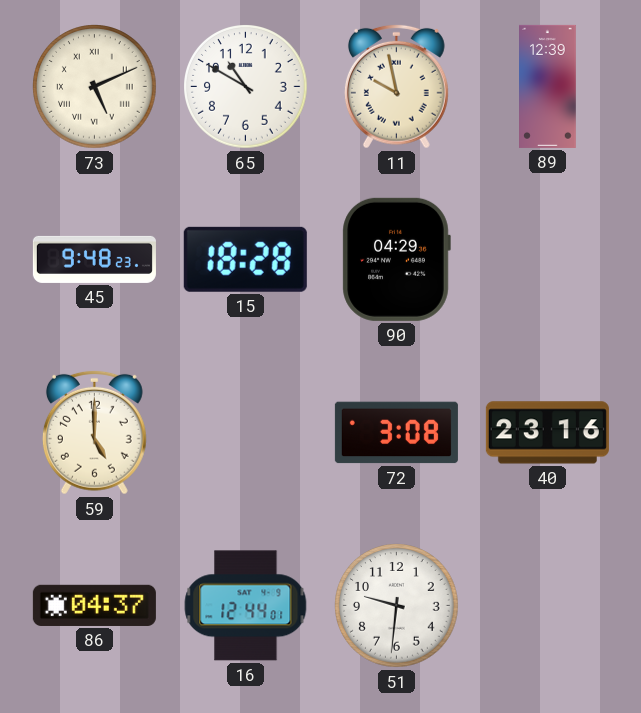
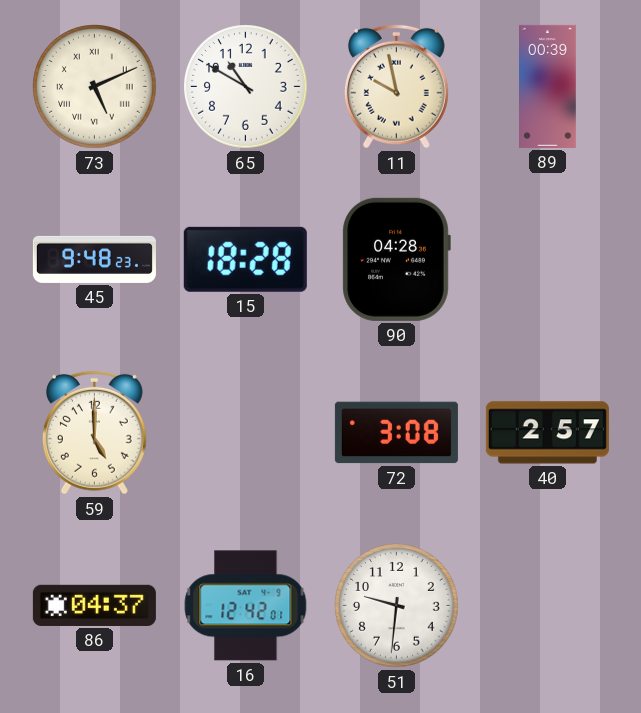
89: 12:39 -> 00:39 (548, 86)
90: 04:29 -> 04:28 (396, 259)
40: 23:16 -> 2:57 (547, 433)
16: 12:44 -> 12:42 (246, 606)
